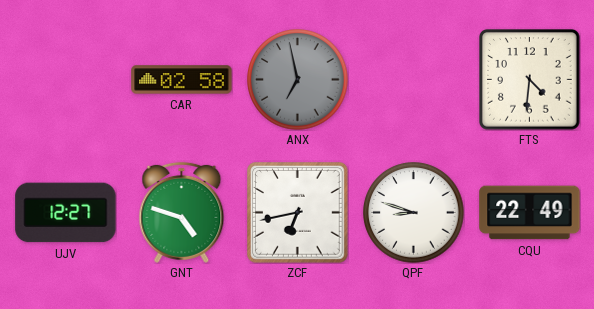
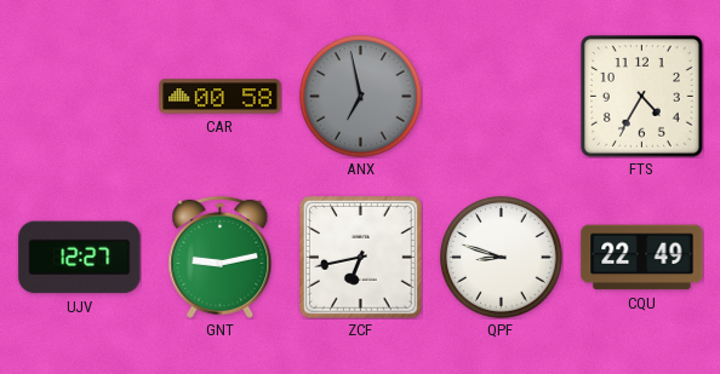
CAR: 02:58 -> 00:58 (221, 97)
FTS: 4:31 -> 4:35 (642, 97)
GNT: 4:48 -> 9:13 (221, 257)
